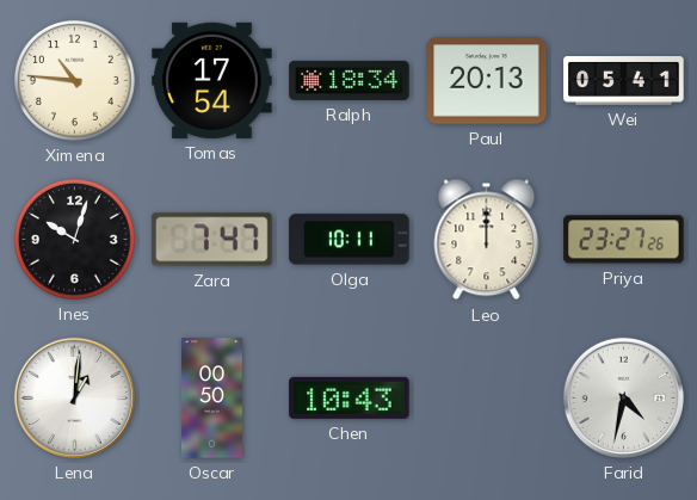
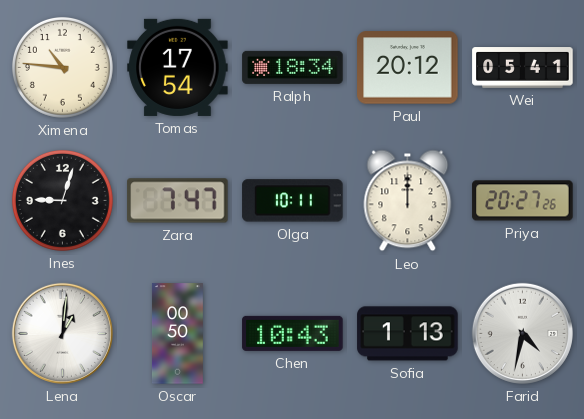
Paul: 20:13 -> 20:12 (408, 68)
Ines: 10:03 -> 9:03 (62, 200)
Priya: 23:27 -> 20:27 (523, 201)
Sofia: none -> 1:13 (408, 334)
